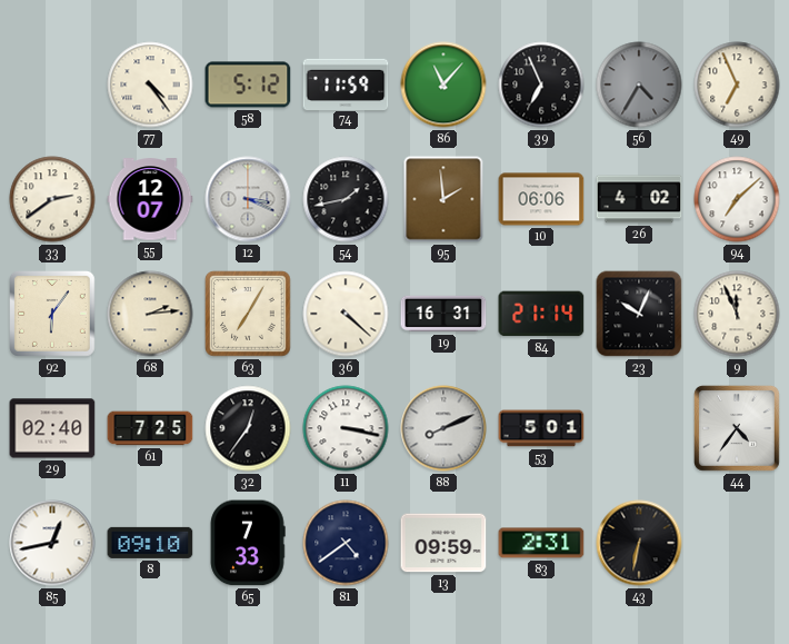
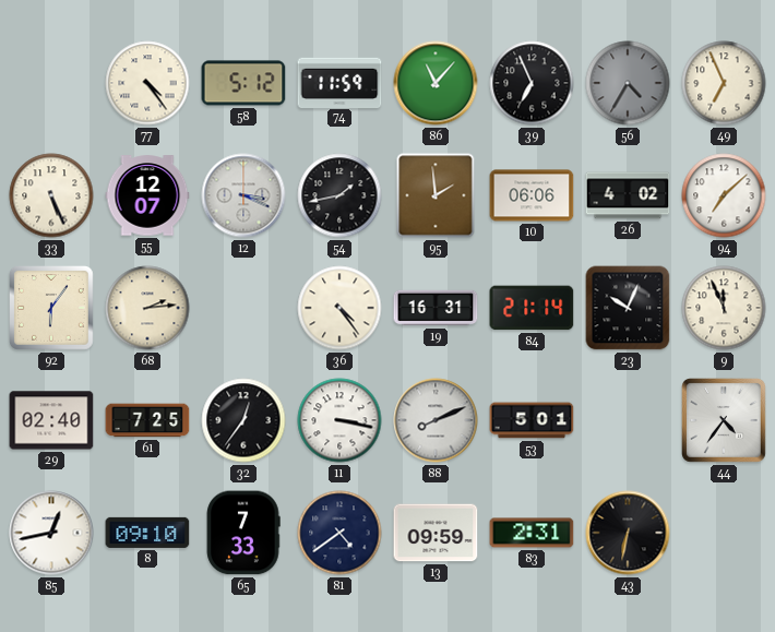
33: 2:39 -> 5:26 (51, 195)
63: 7:05 -> none (248, 314)
36: 4:22 -> 4:24 (339, 308)
